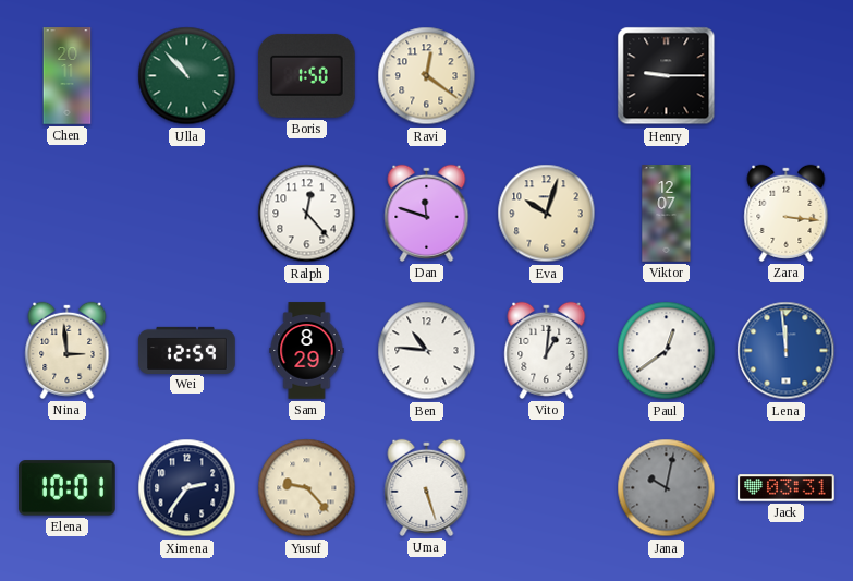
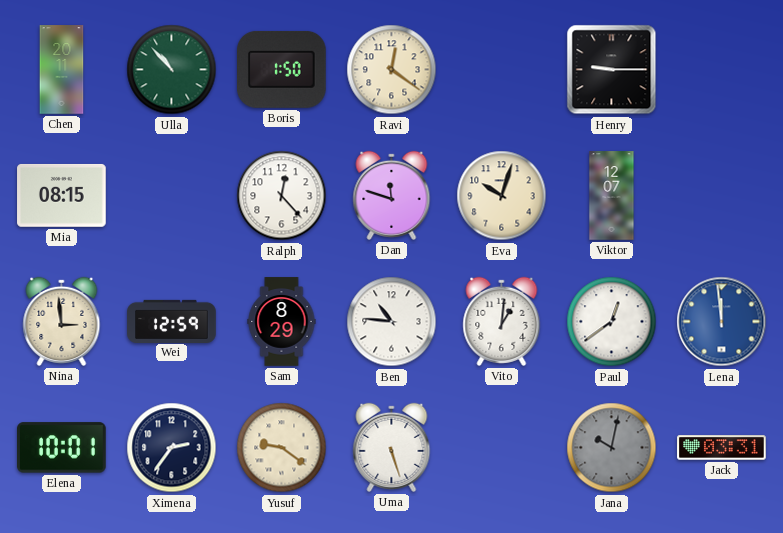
Mia: none -> 08:15 (62, 196)
Zara: 3:16 -> none (787, 213)
Yusuf: 9:23 -> 9:21 (282, 448)
